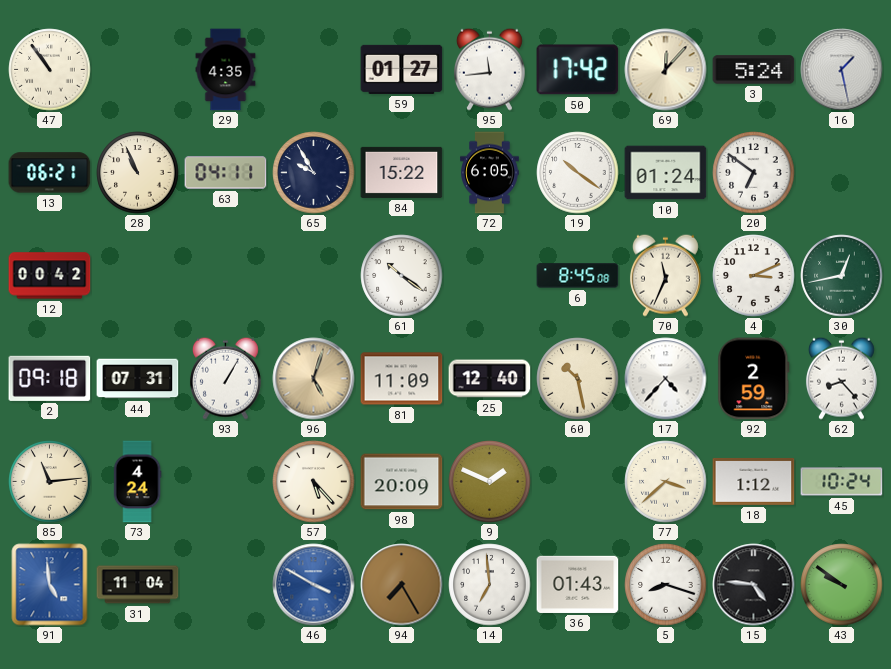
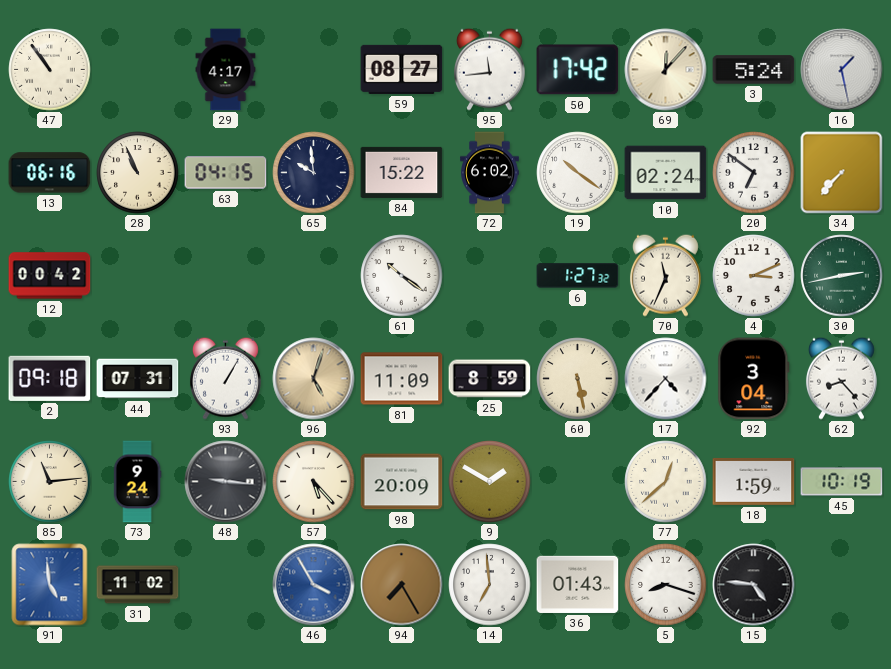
29: 4:35 -> 4:17 (226, 70)
59: 01:27 -> 08:27 (402, 69)
13: 06:21 -> 06:16 (50, 173)
63: 04:11 -> 04:15 (226, 173)
65: 9:55 -> 9:59 (314, 173)
72: 6:05 -> 6:02 (490, 173)
10: 01:24 -> 02:24 (666, 173)
34: none -> 7:37 (842, 173)
6: 8:45 -> 1:27 (578, 276)
30: 12:43 -> 2:43 (842, 276)
25: 12:40 -> 8:59 (490, 379)
60: 10:28 -> 5:28 (578, 379)
92: 2:59 -> 3:04 (754, 379)
73: 4:24 -> 9:24 (137, 482)
48: none -> 9:16 (226, 482)
9: 1:49 -> 1:50 (490, 482)
77: 3:38 -> 12:38 (666, 482)
18: 1:12 -> 1:59 (754, 481)
45: 10:24 -> 10:19 (842, 482)
31: 11:04 -> 11:02 (138, 585)
46: 3:50 -> 3:55 (314, 585)
43: 9:51 -> none (842, 585)
